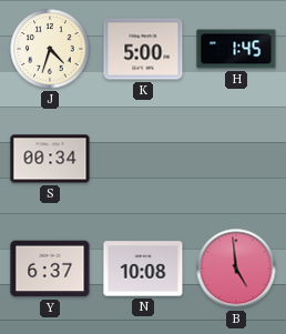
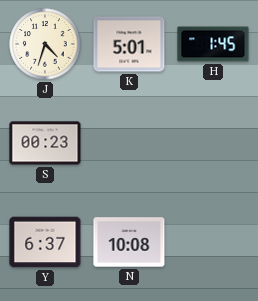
K: 5:00 -> 5:01 (129, 44)
S: 00:34 -> 00:23 (45, 143)
B: 4:59 -> none (236, 269)
